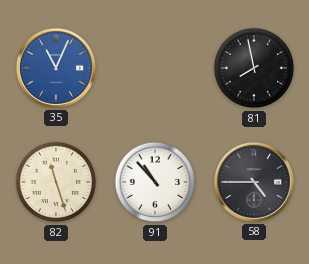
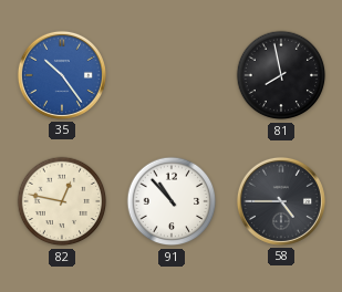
35: 11:04 -> 10:24 (62, 75)
82: 11:27 -> 12:47 (62, 201)
